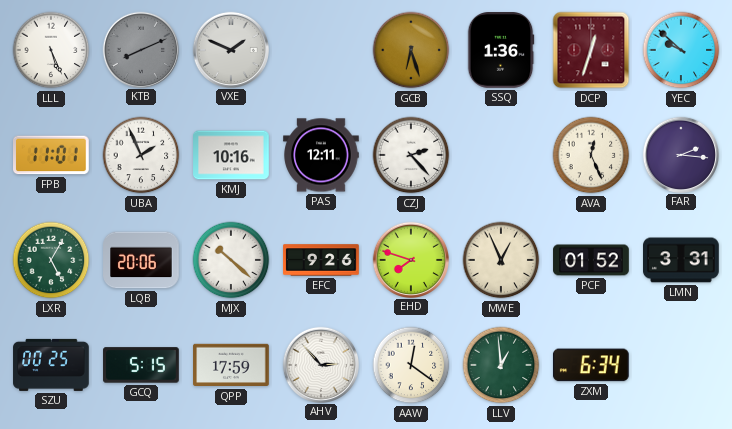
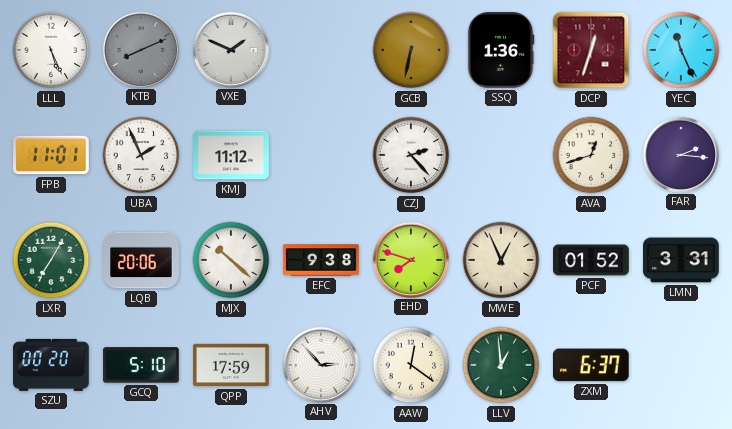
GCB: 6:27 -> 6:32 (411, 50)
YEC: 9:52 -> 11:26 (681, 50)
KMJ: 10:16 -> 11:12 (231, 155)
PAS: 12:11 -> none (321, 155)
AVA: 12:26 -> 12:42 (591, 155)
LXR: 5:05 -> 7:05 (51, 260)
EFC: 9:26 -> 9:38 (321, 260)
SZU: 00:25 -> 00:20 (51, 365)
GCQ: 5:15 -> 5:10 (141, 365)
ZXM: 6:34 -> 6:37 (591, 365)
